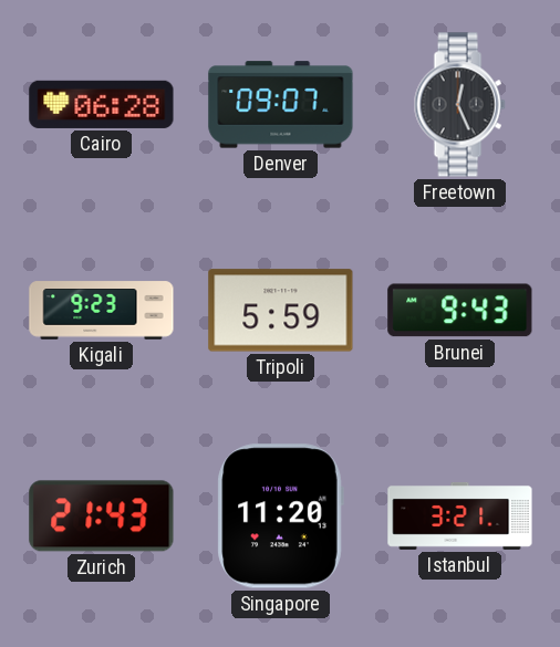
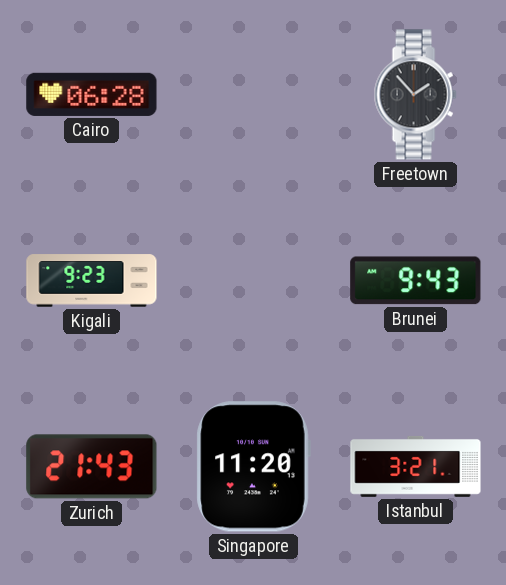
Denver: 09:07 -> none (281, 105)
Freetown: 12:26 -> 1:53 (415, 95)
Tripoli: 5:59 -> none (281, 311)
